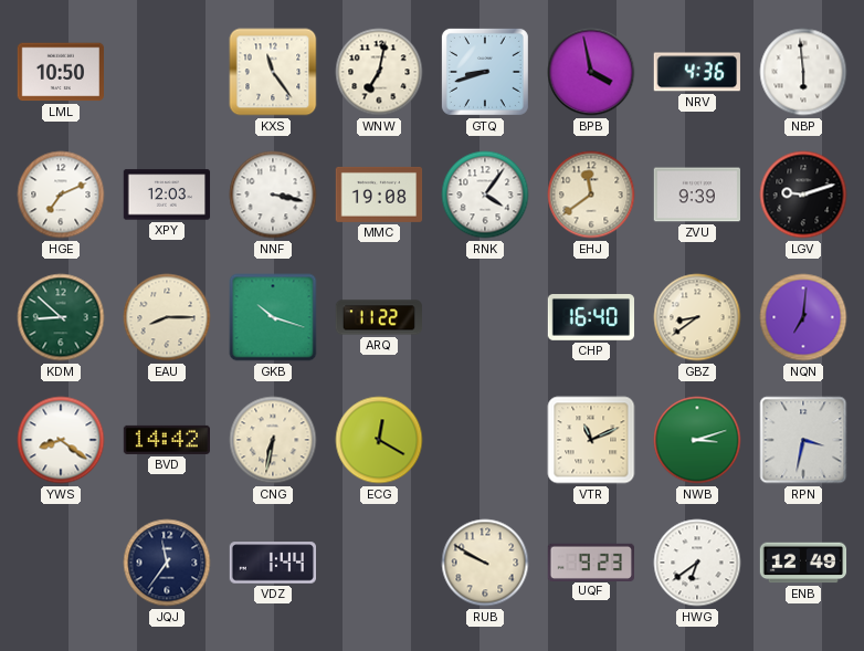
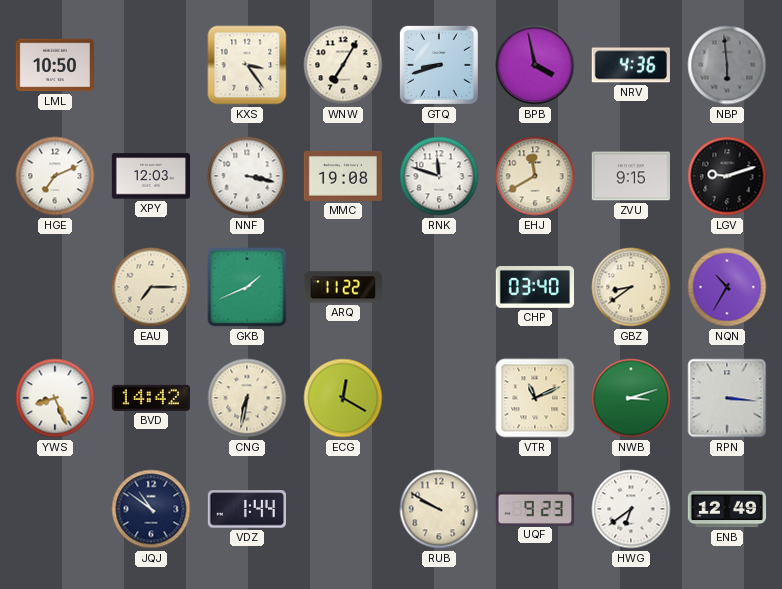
KXS: 11:24 -> 3:24 (247, 65)
WNW: 7:02 -> 7:05 (343, 65)
NBP dial: white -> grey (727, 65)
RNK: 4:06 -> 11:48 (439, 176)
EHJ: 11:39 -> 11:40 (535, 176)
ZVU: 9:39 -> 9:15 (630, 176)
KDM: 8:52 -> none (61, 317)
EAU: 8:15 -> 7:15 (151, 287)
GKB: 10:18 -> 1:41 (247, 287)
CHP: 16:40 -> 03:40 (535, 288)
NQN: 7:01 -> 10:35 (727, 287)
YWS: 8:21 -> 8:26 (55, 398)
RPN: 3:32 -> 3:16 (727, 398)
JQJ: 11:36 -> 10:51 (151, 509)
